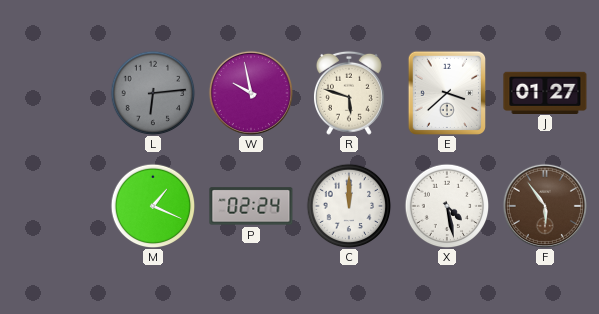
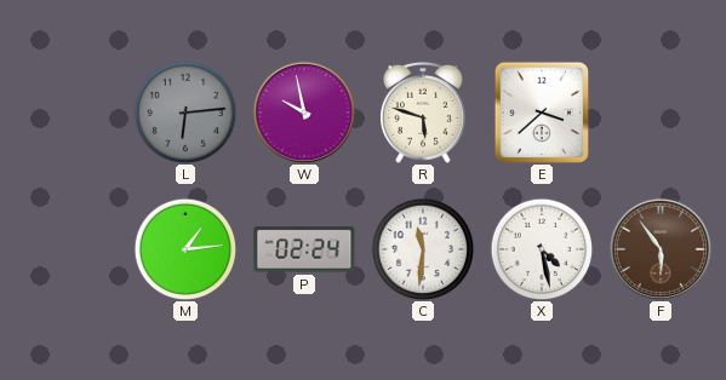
J: 01:27 -> none (545, 92)
M: 1:19 -> 1:14 (185, 249)
C: 12:00 -> 11:31 (423, 249)
